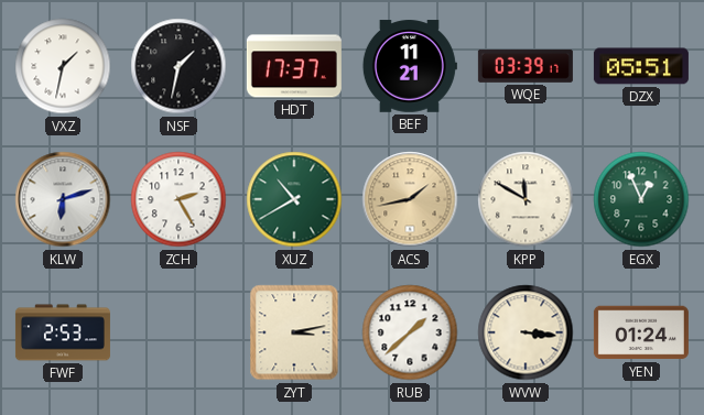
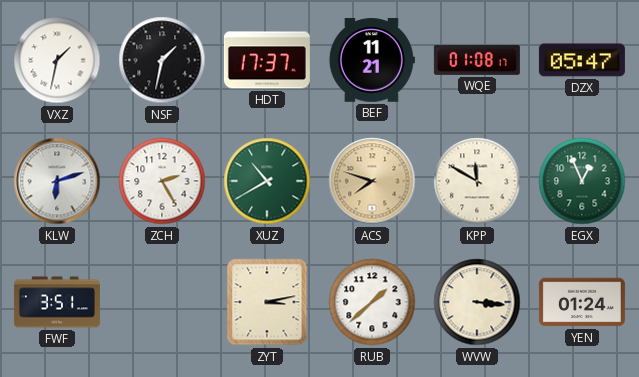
WQE: 03:39 -> 01:08 (477, 60)
DZX: 05:51 -> 05:47 (582, 60)
ACS: 1:43 -> 7:48 (372, 181)
FWF: 2:53 -> 3:51 (57, 302)
